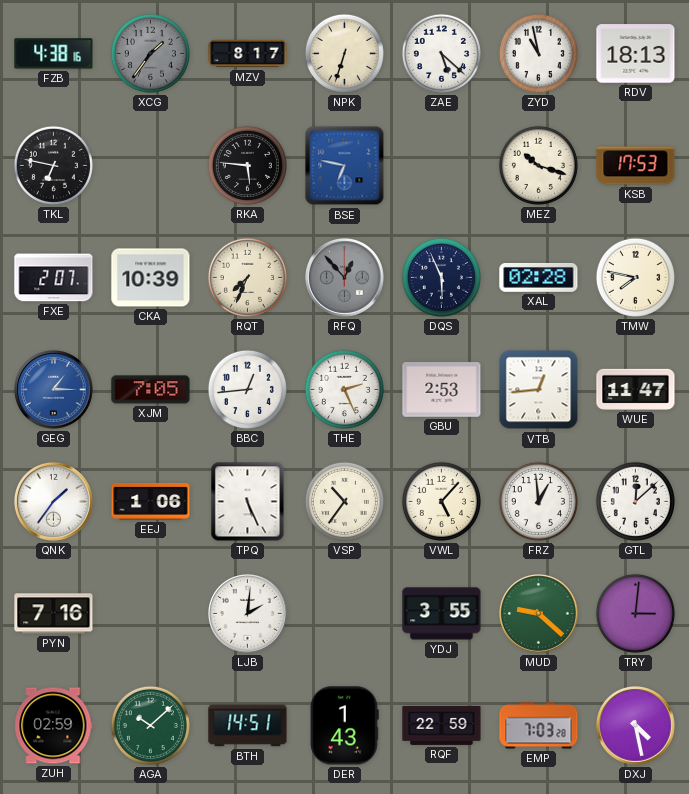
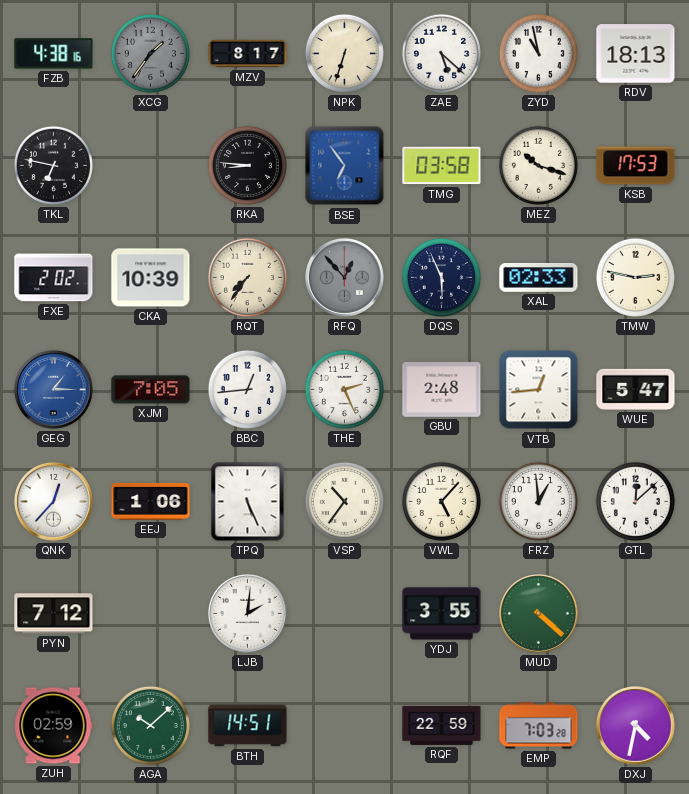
RKA: 5:46 -> 8:46 (247, 165)
BSE: 6:47 -> 6:54 (345, 166)
TMG: none -> 03:58 (442, 166)
FXE: 2:07 -> 2:02 (54, 278)
RQT: 7:34 -> 7:36 (247, 277)
XAL: 02:28 -> 02:33 (539, 278)
TMW: 7:47 -> 2:47 (635, 277)
GBU: 2:53 -> 2:48 (442, 390)
WUE: 11:47 -> 5:47 (636, 389)
QNK: 1:36 -> 12:37 (54, 502)
PYN: 7:16 -> 7:12 (54, 614)
MUD: 9:22 -> 4:22 (539, 614)
TRY: 3:01 -> none (635, 613)
DER: 1:43 -> none (344, 726)
DXJ: 4:28 -> 4:32 (636, 726)
